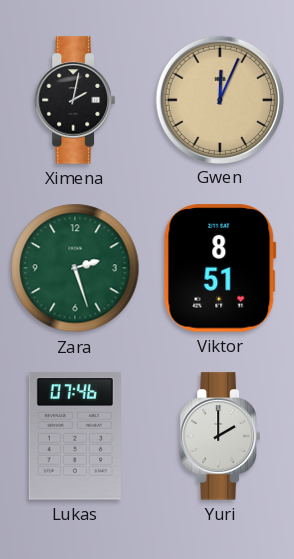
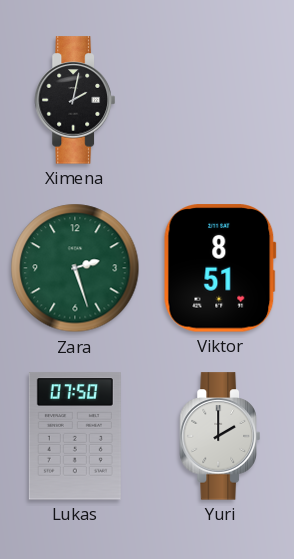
Gwen: 12:04 -> none (219, 99)
Lukas: 07:46 -> 07:50 (75, 436)
